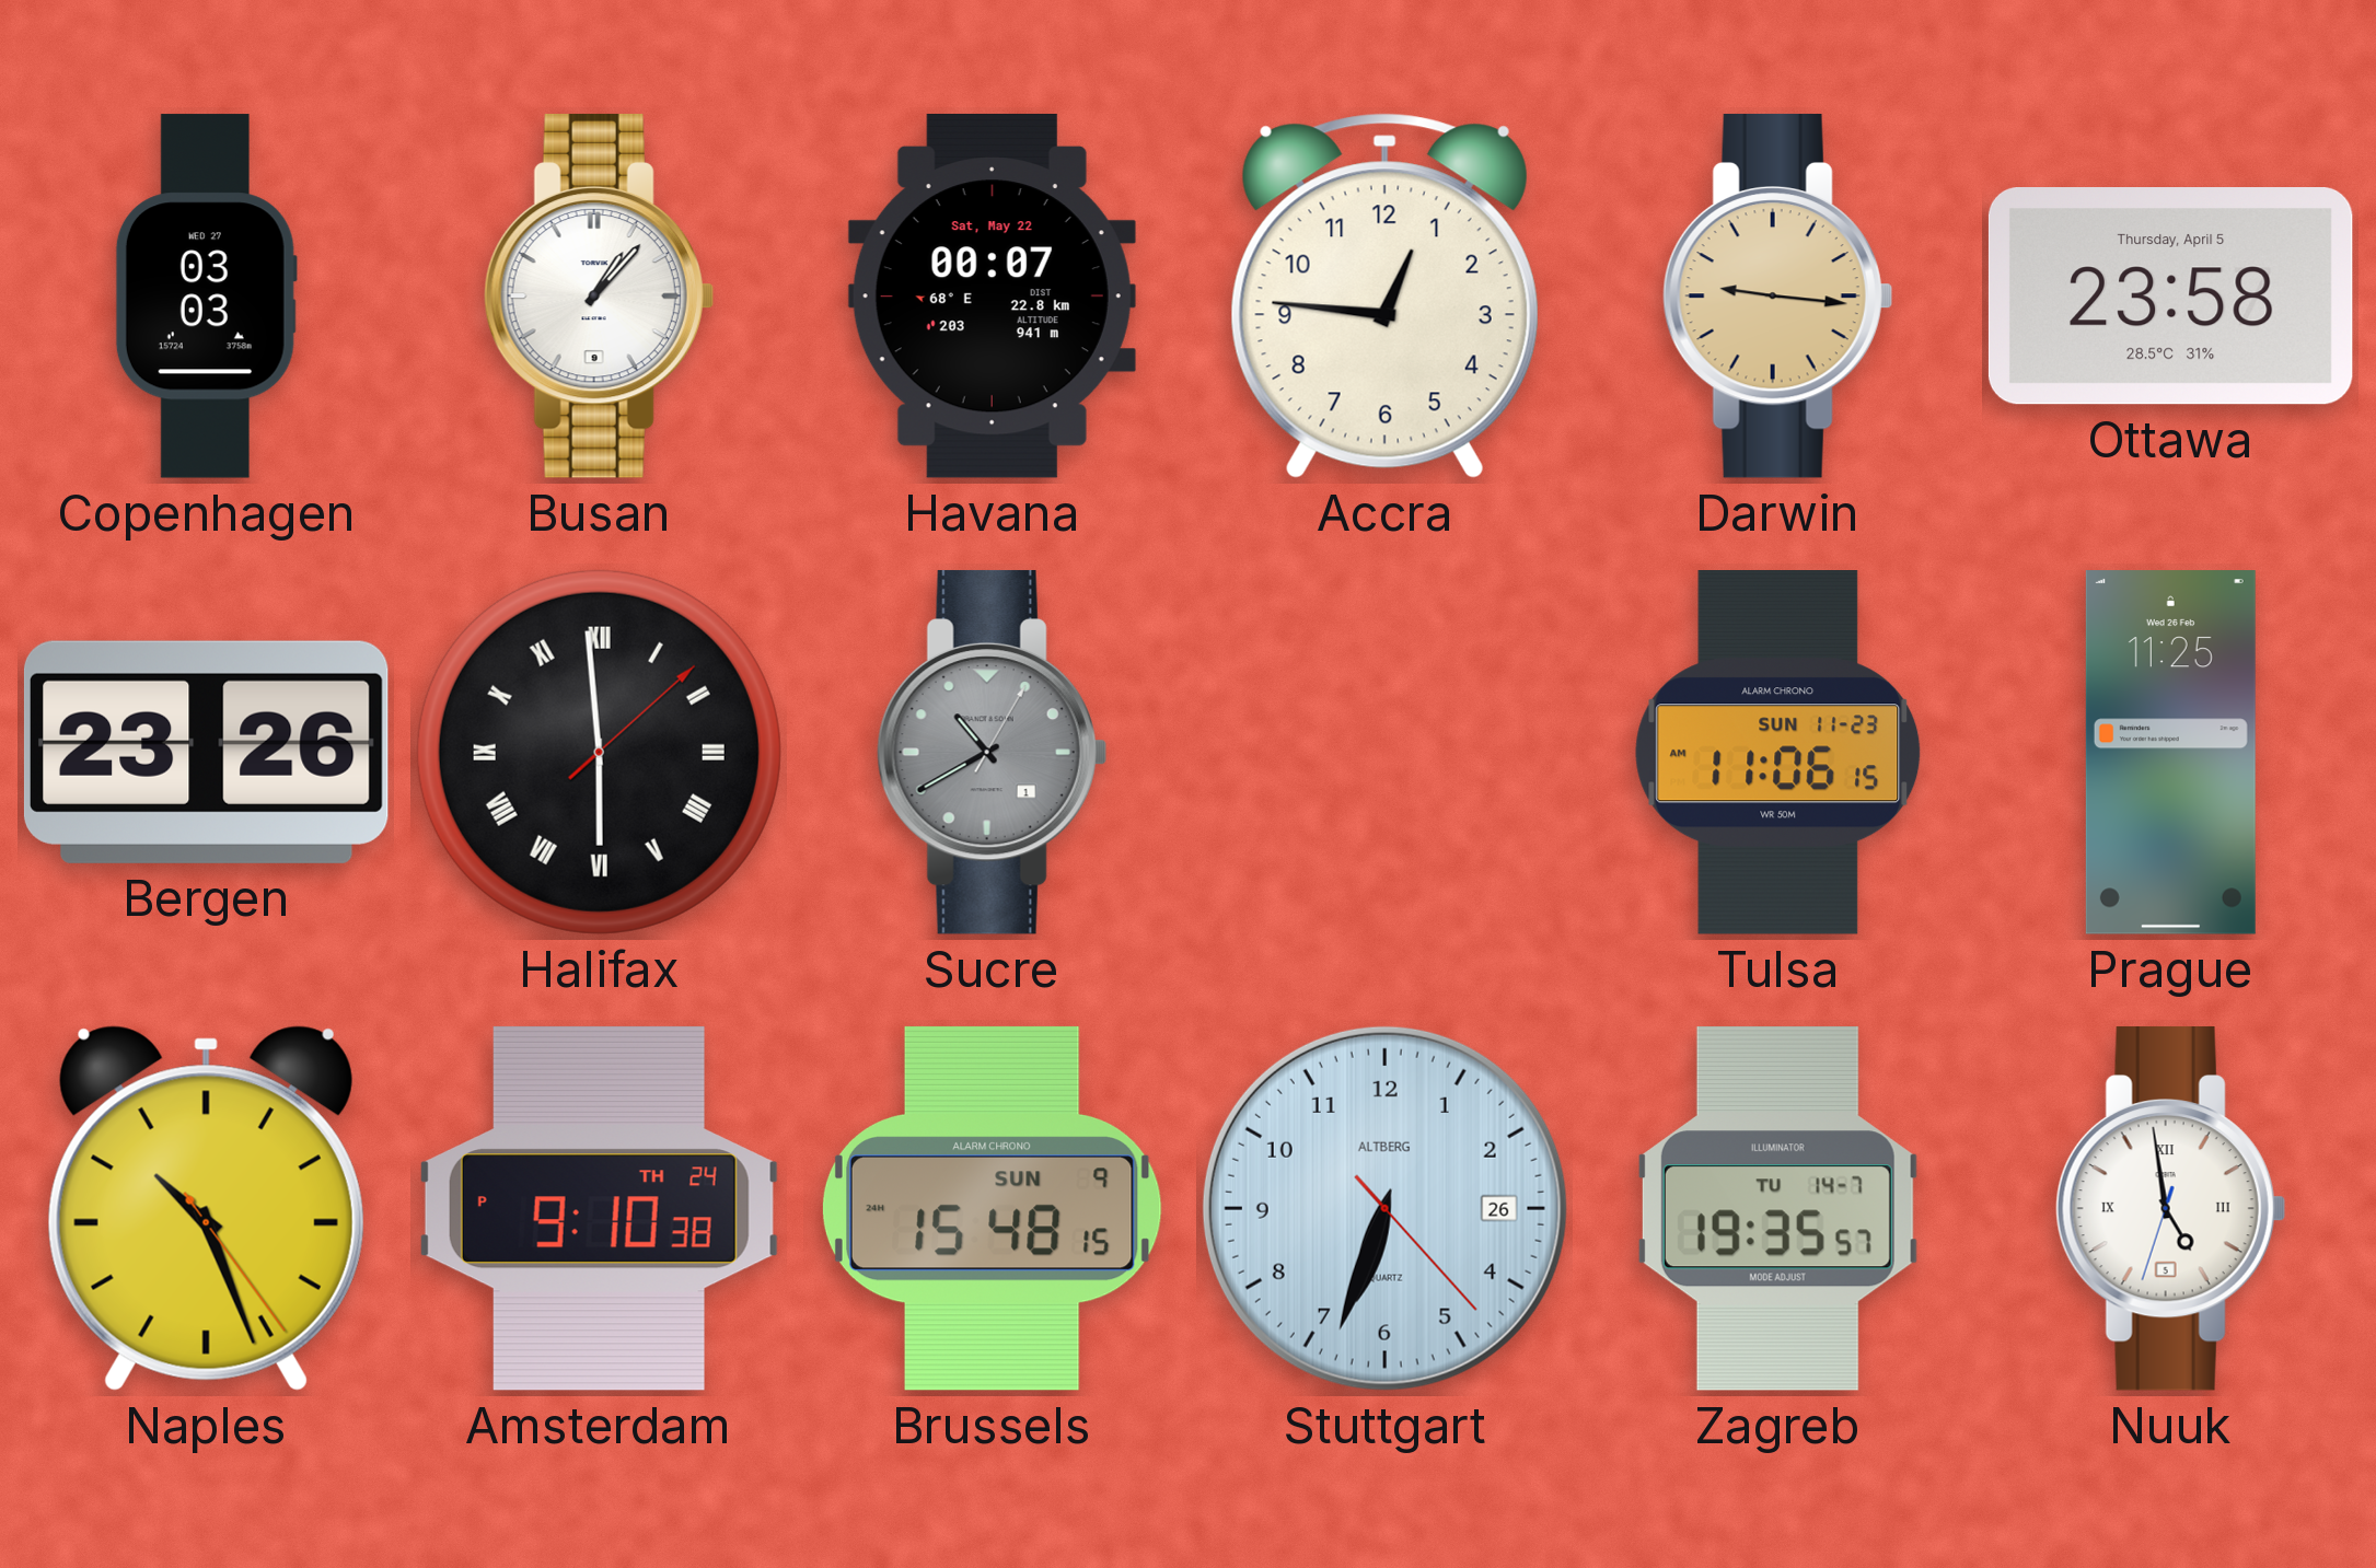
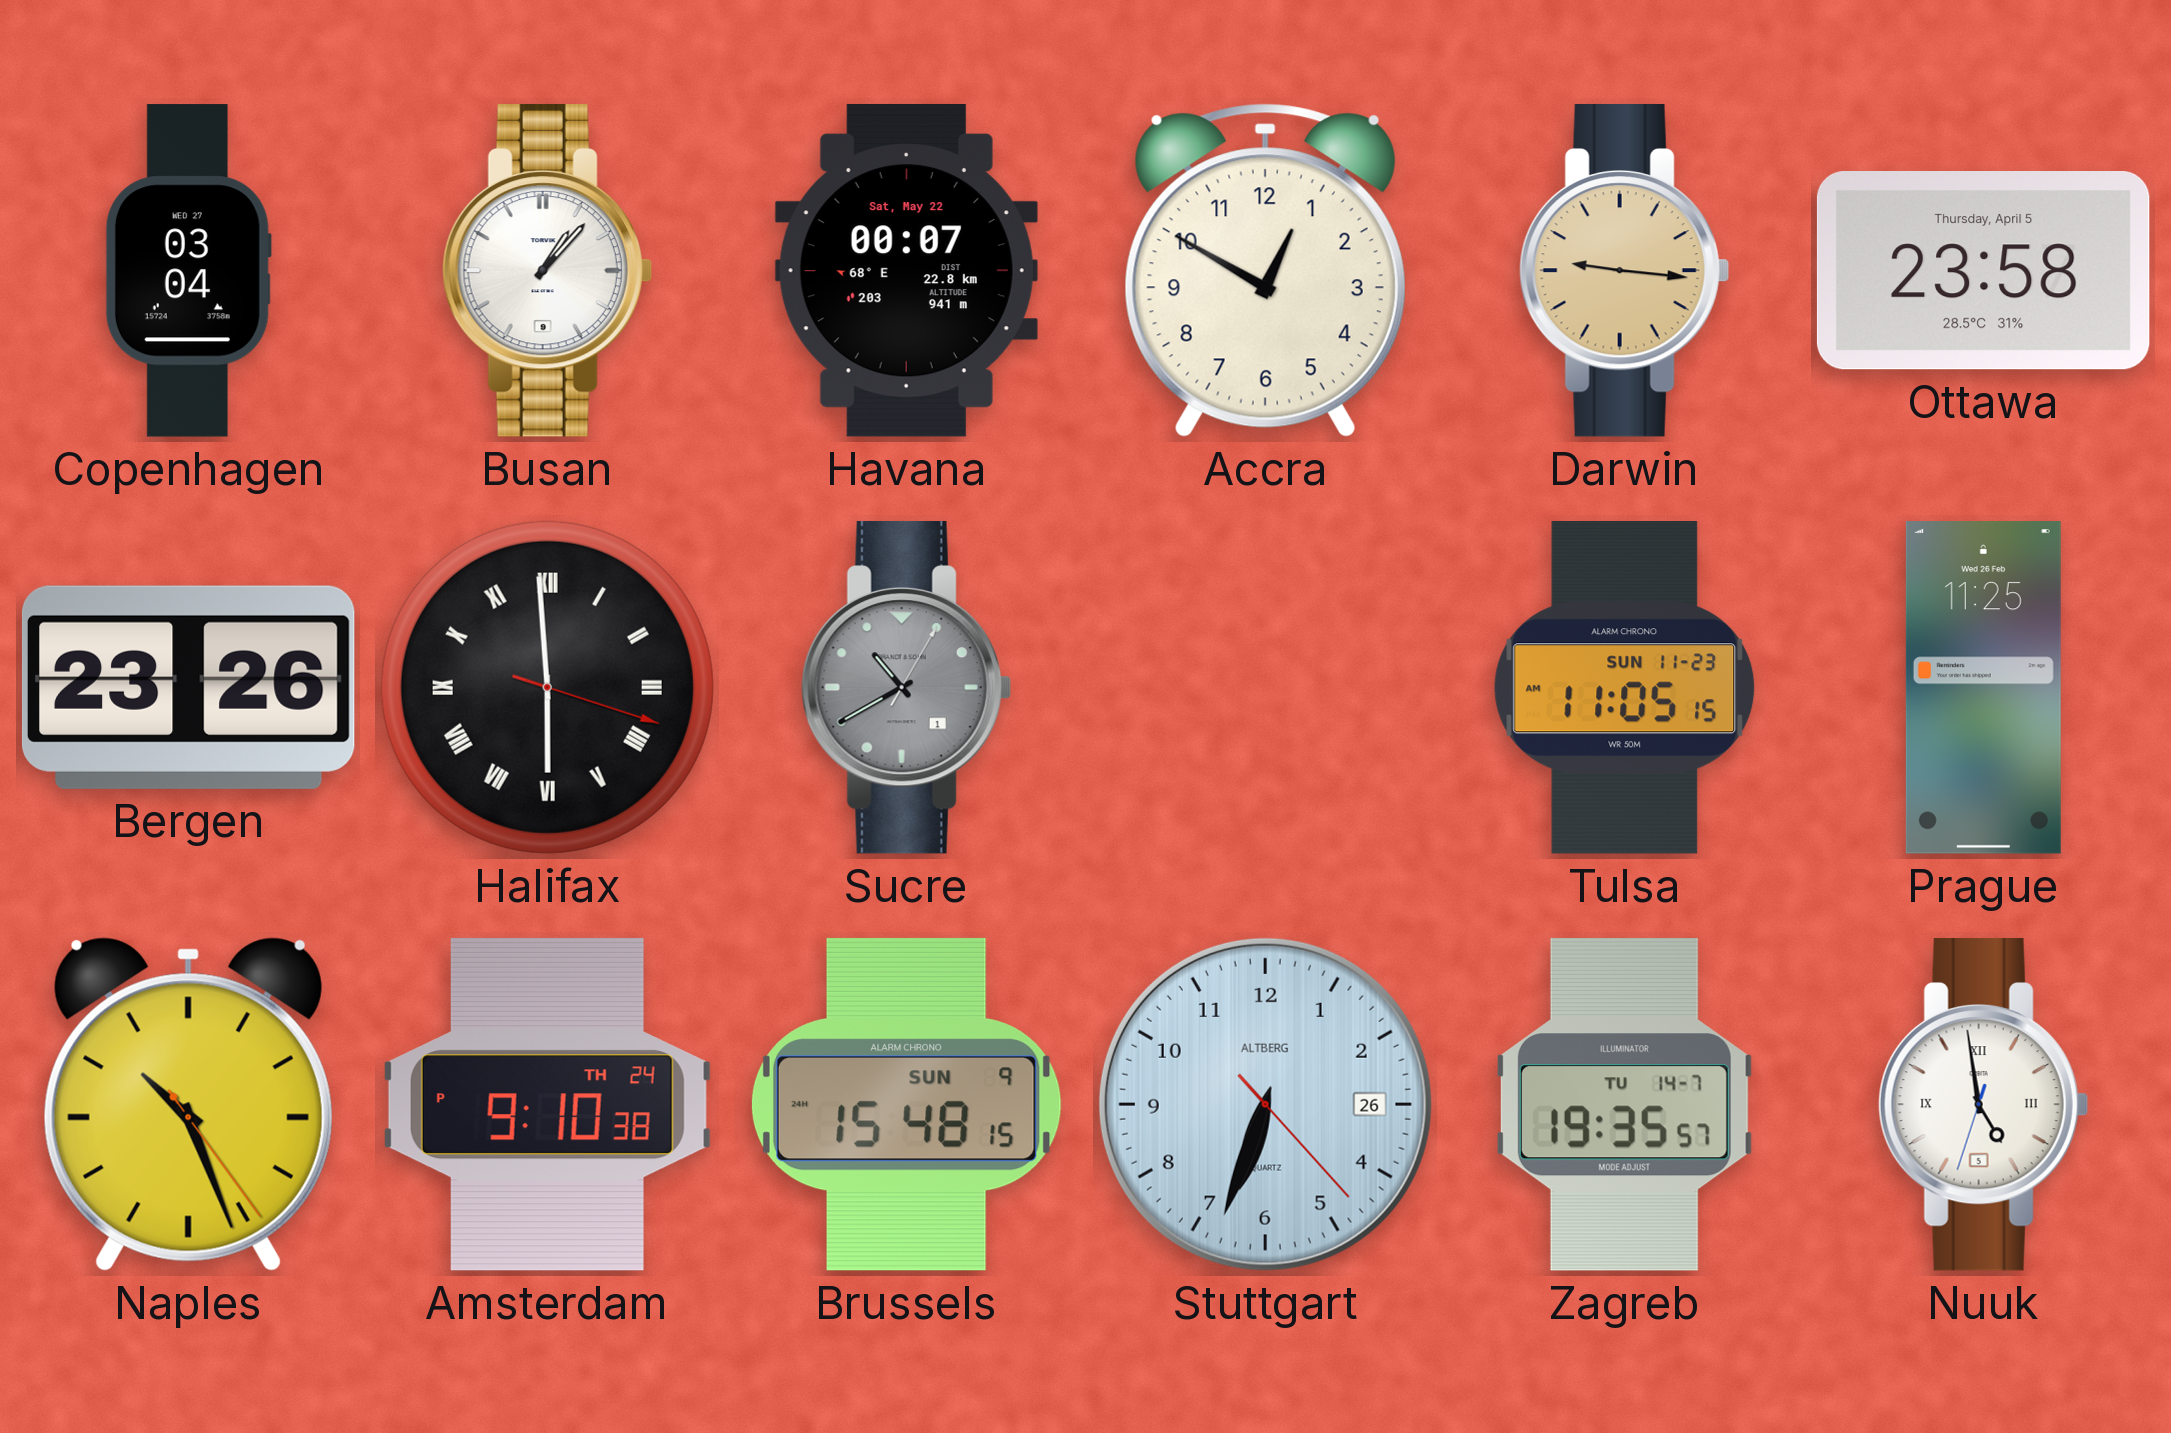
Copenhagen: 03:03 -> 03:04 (188, 271)
Accra: 12:46 -> 12:50 (1265, 270)
Halifax: 5:59:08 -> 5:59:18 (547, 687)
Tulsa: 11:06 -> 11:05 (1625, 688)
